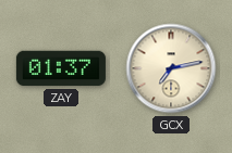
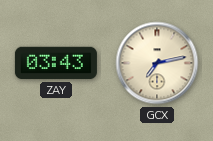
ZAY: 01:37 -> 03:43 (56, 63)
